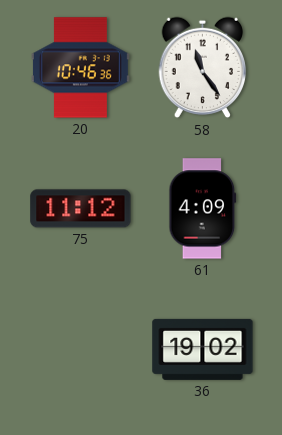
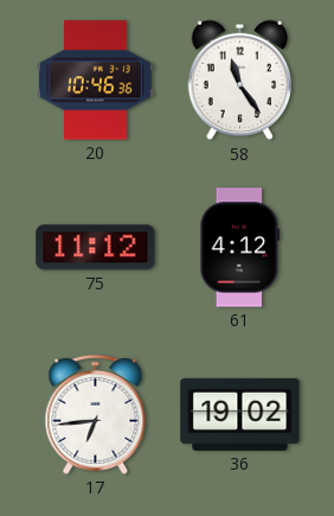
61: 4:09 -> 4:12 (240, 248)
17: none -> 6:44 (96, 414)
